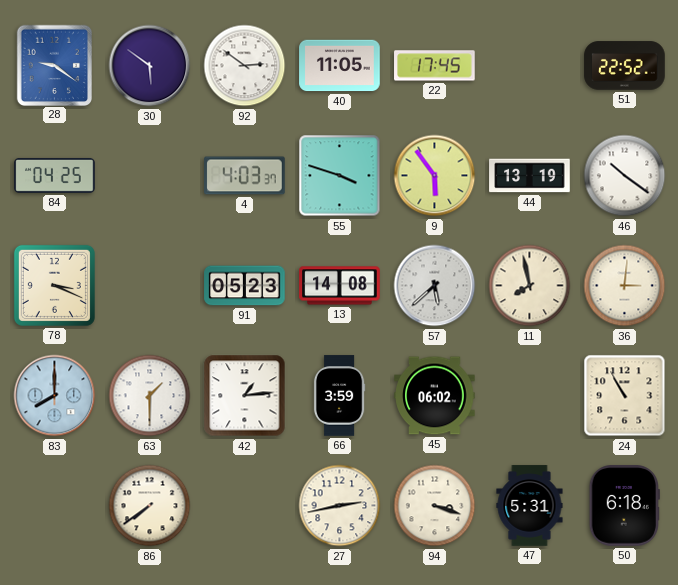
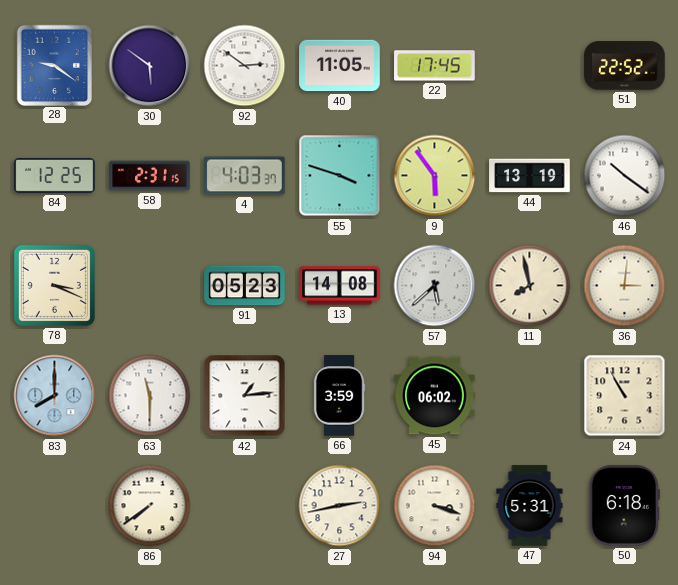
84: 04:25 -> 12:25 (55, 175)
58: none -> 2:31 (150, 176)
63: 1:30 -> 11:30 (150, 396)
